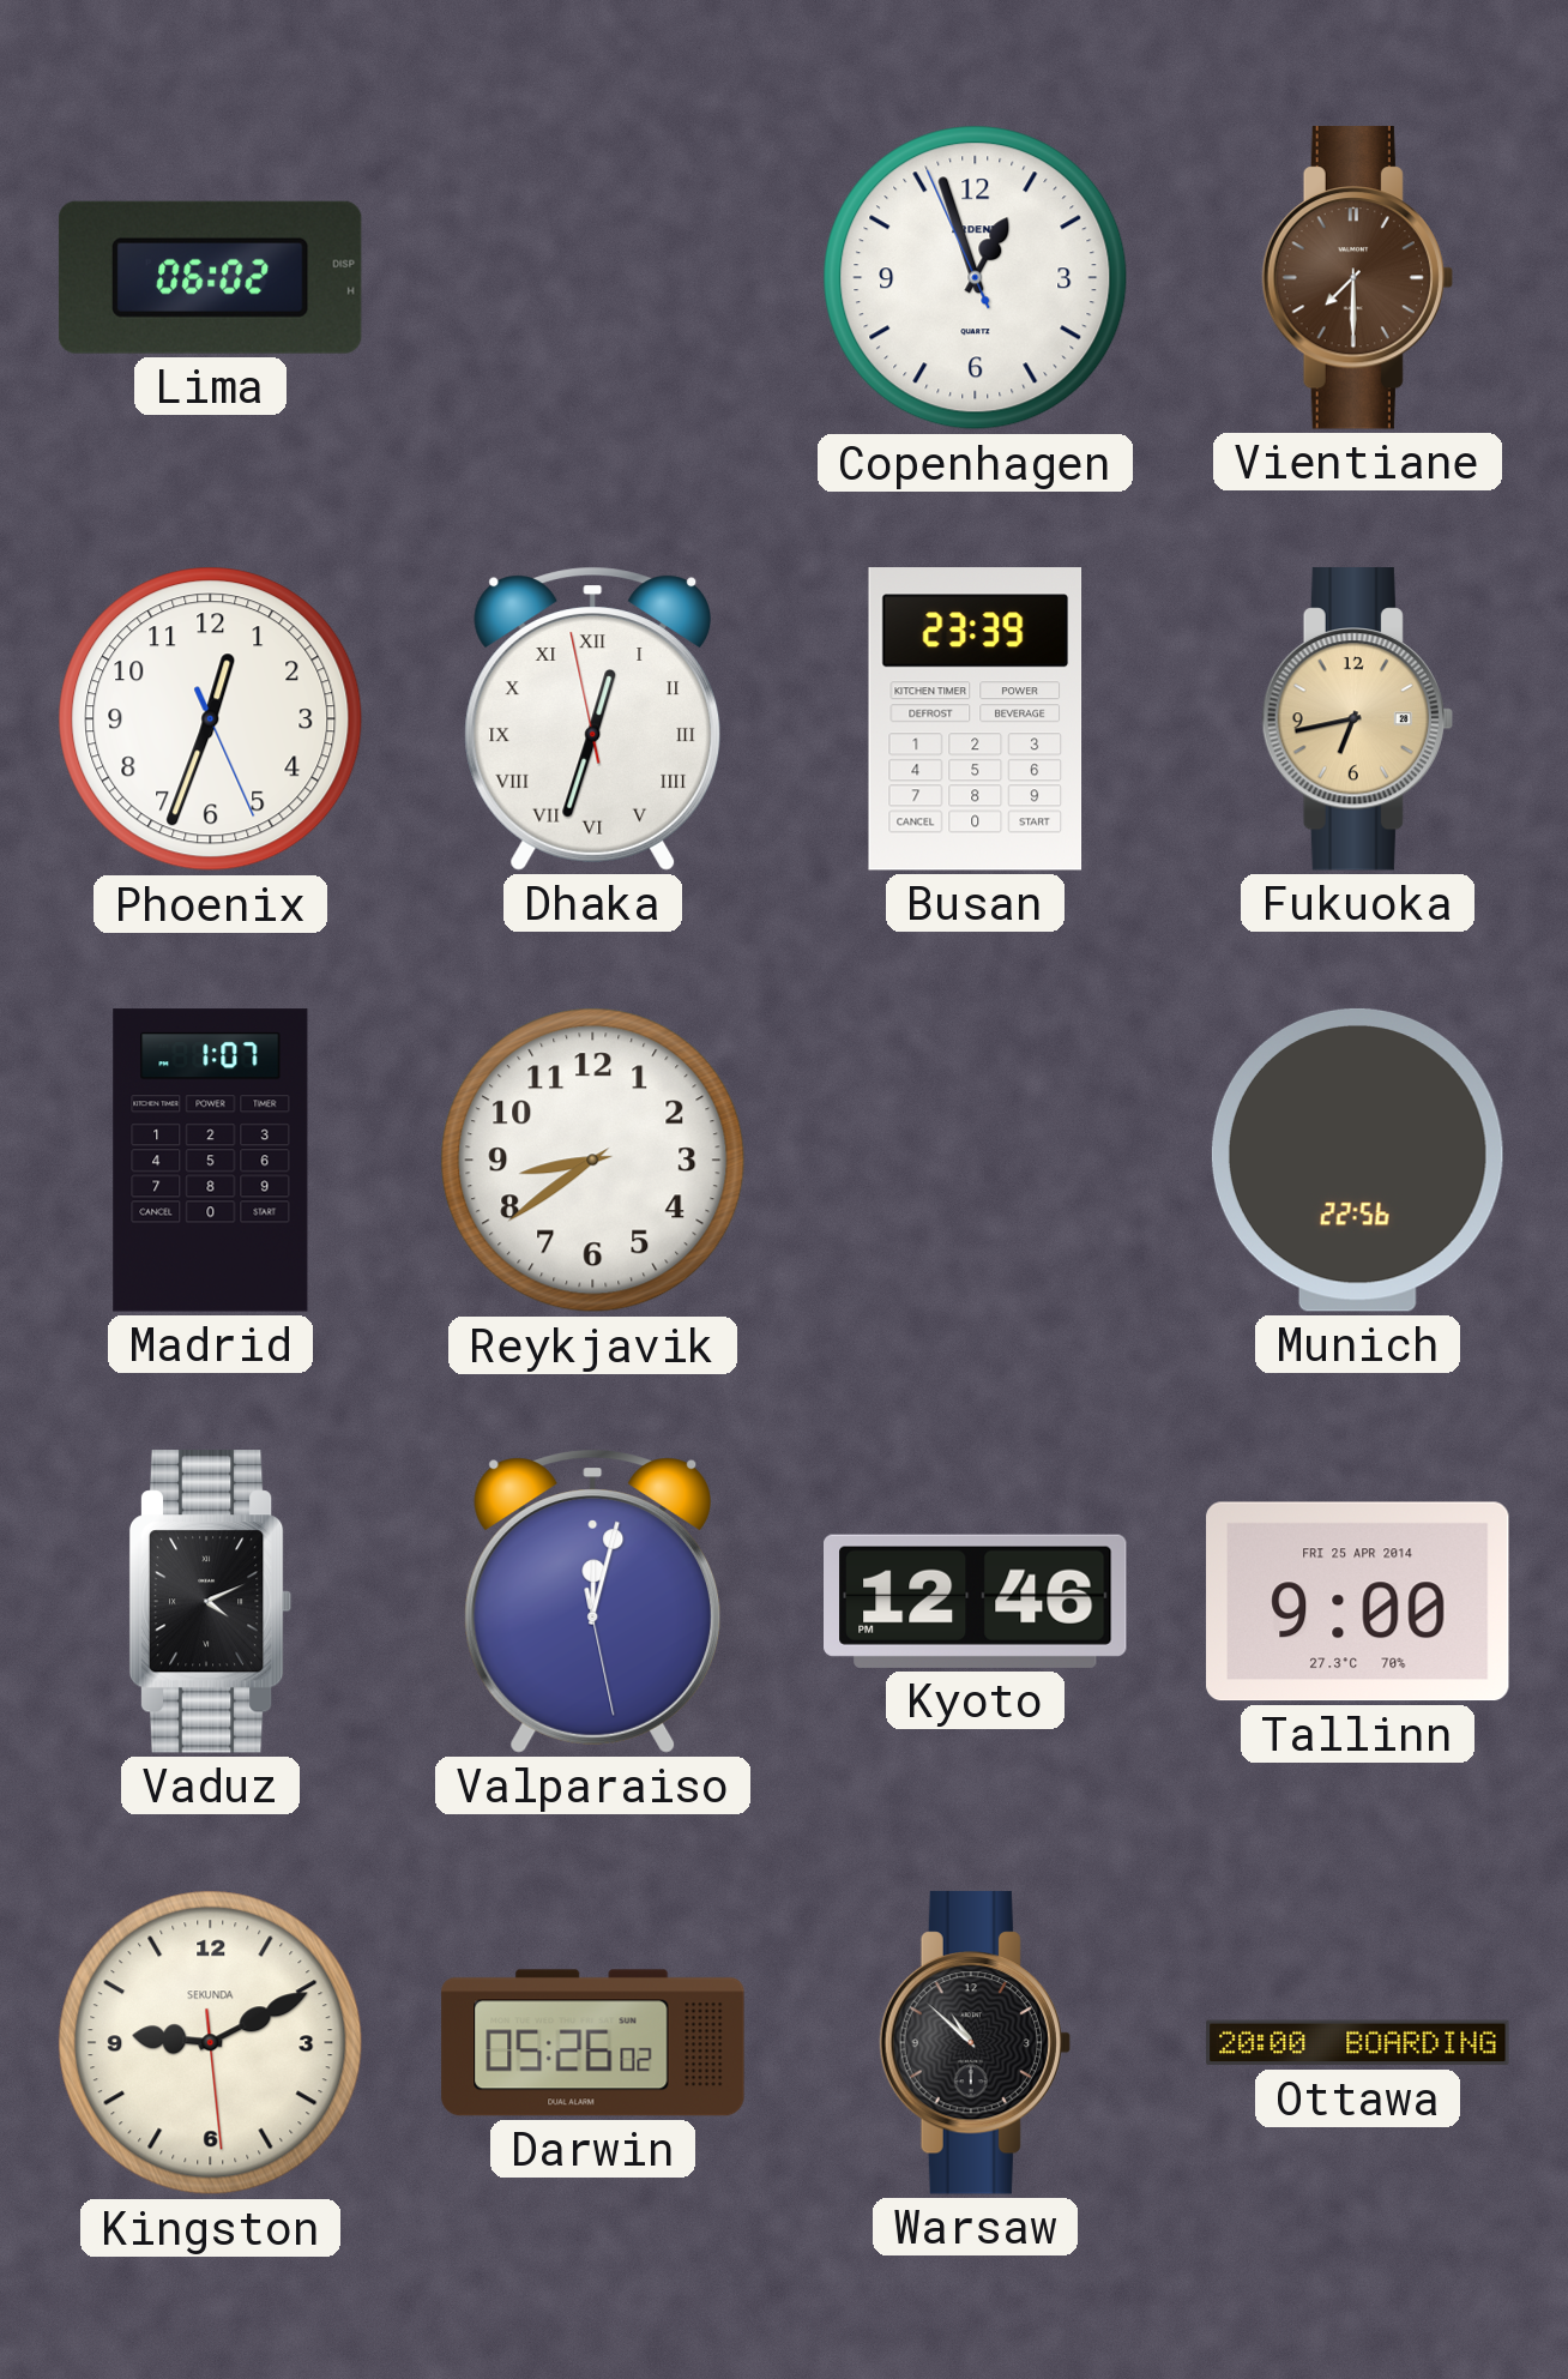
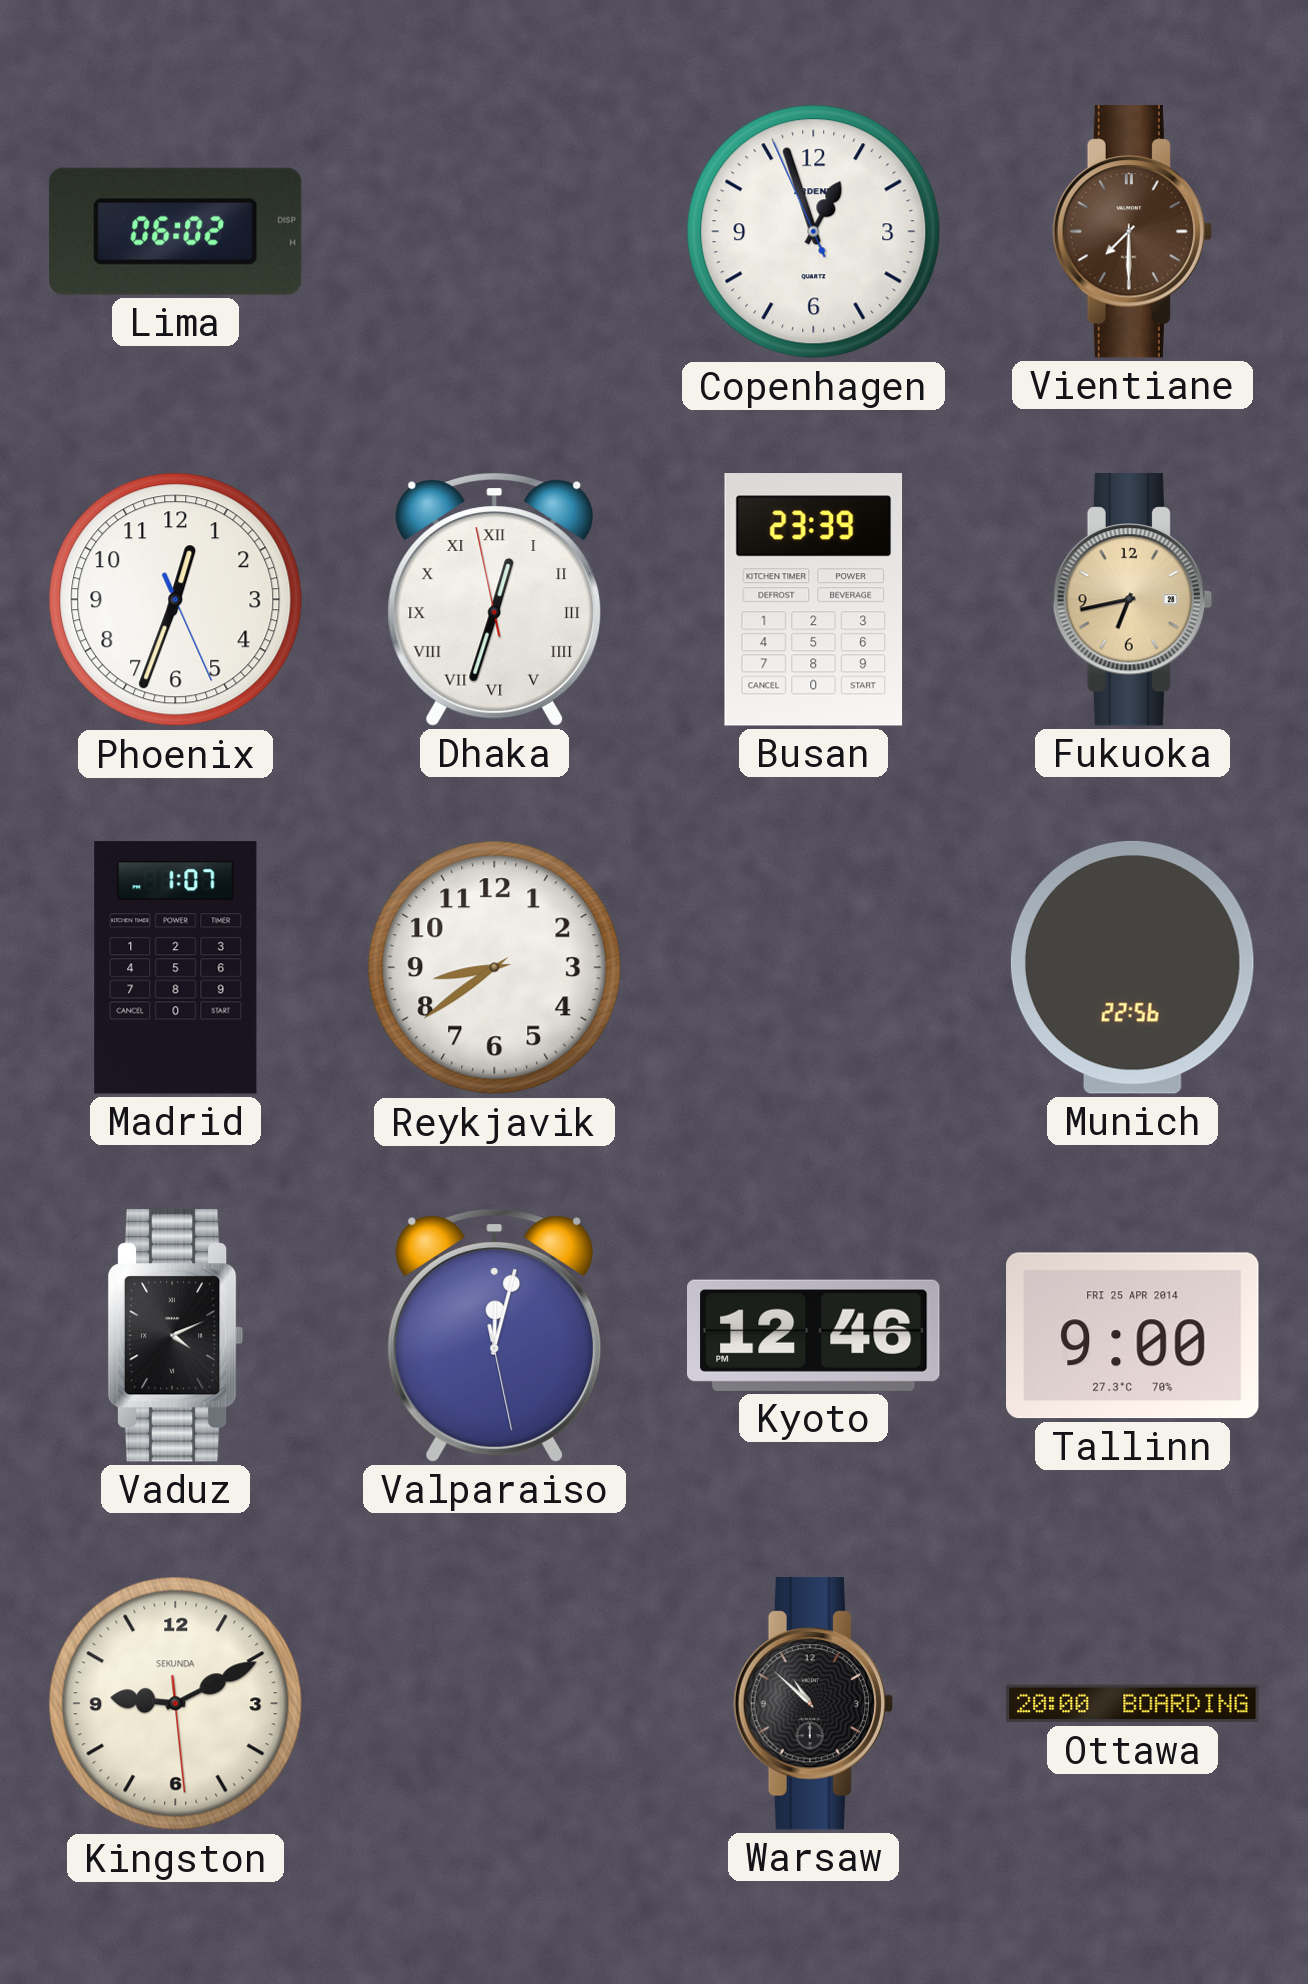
Darwin: 05:26 -> none (593, 2043)
